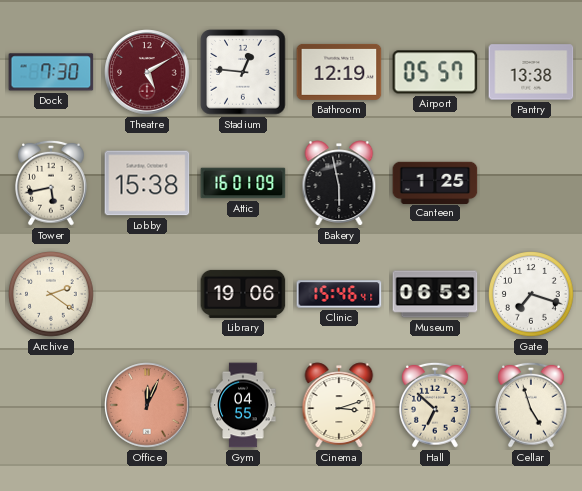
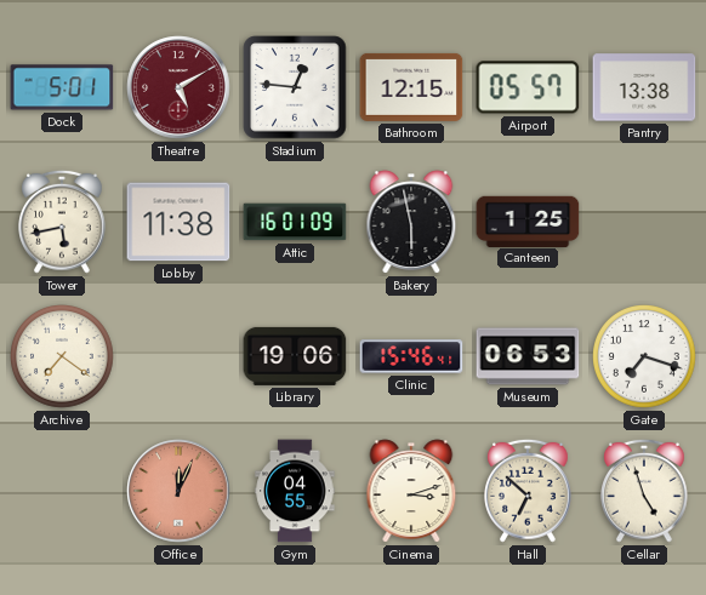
Dock: 7:30 -> 5:01 (62, 87)
Bathroom: 12:19 -> 12:15 (411, 87)
Lobby: 15:38 -> 11:38 (178, 222)
Archive: 2:21 -> 7:21 (62, 356)
